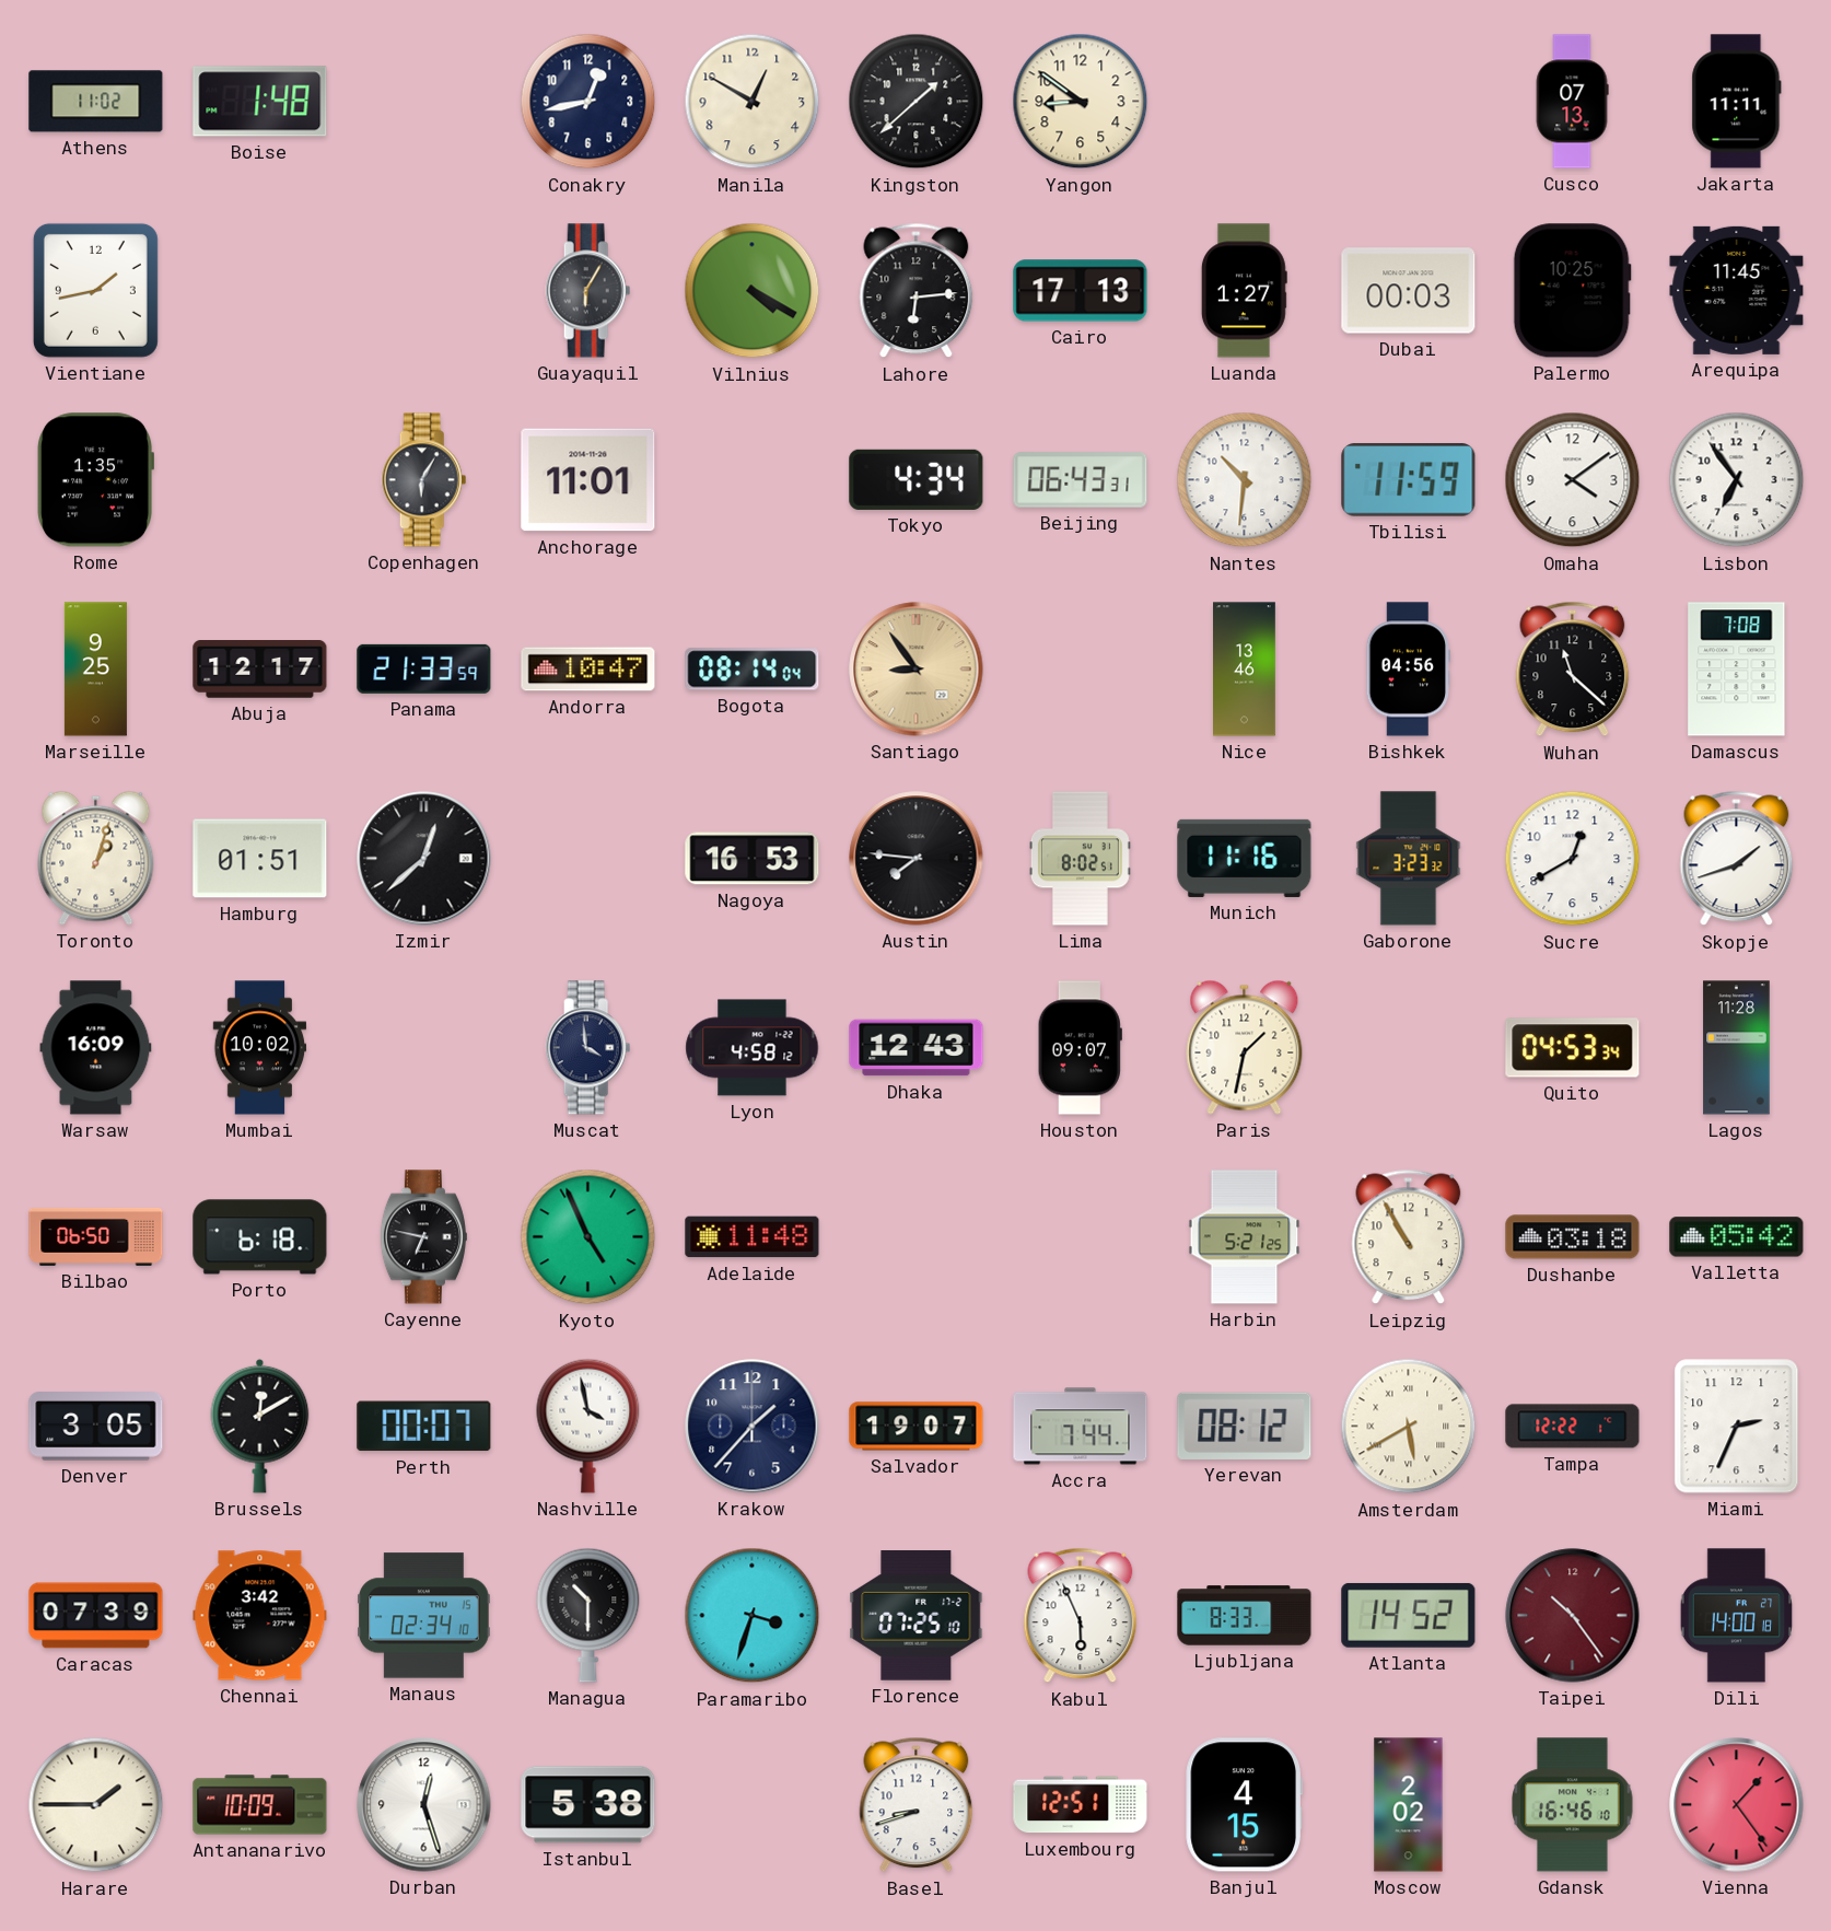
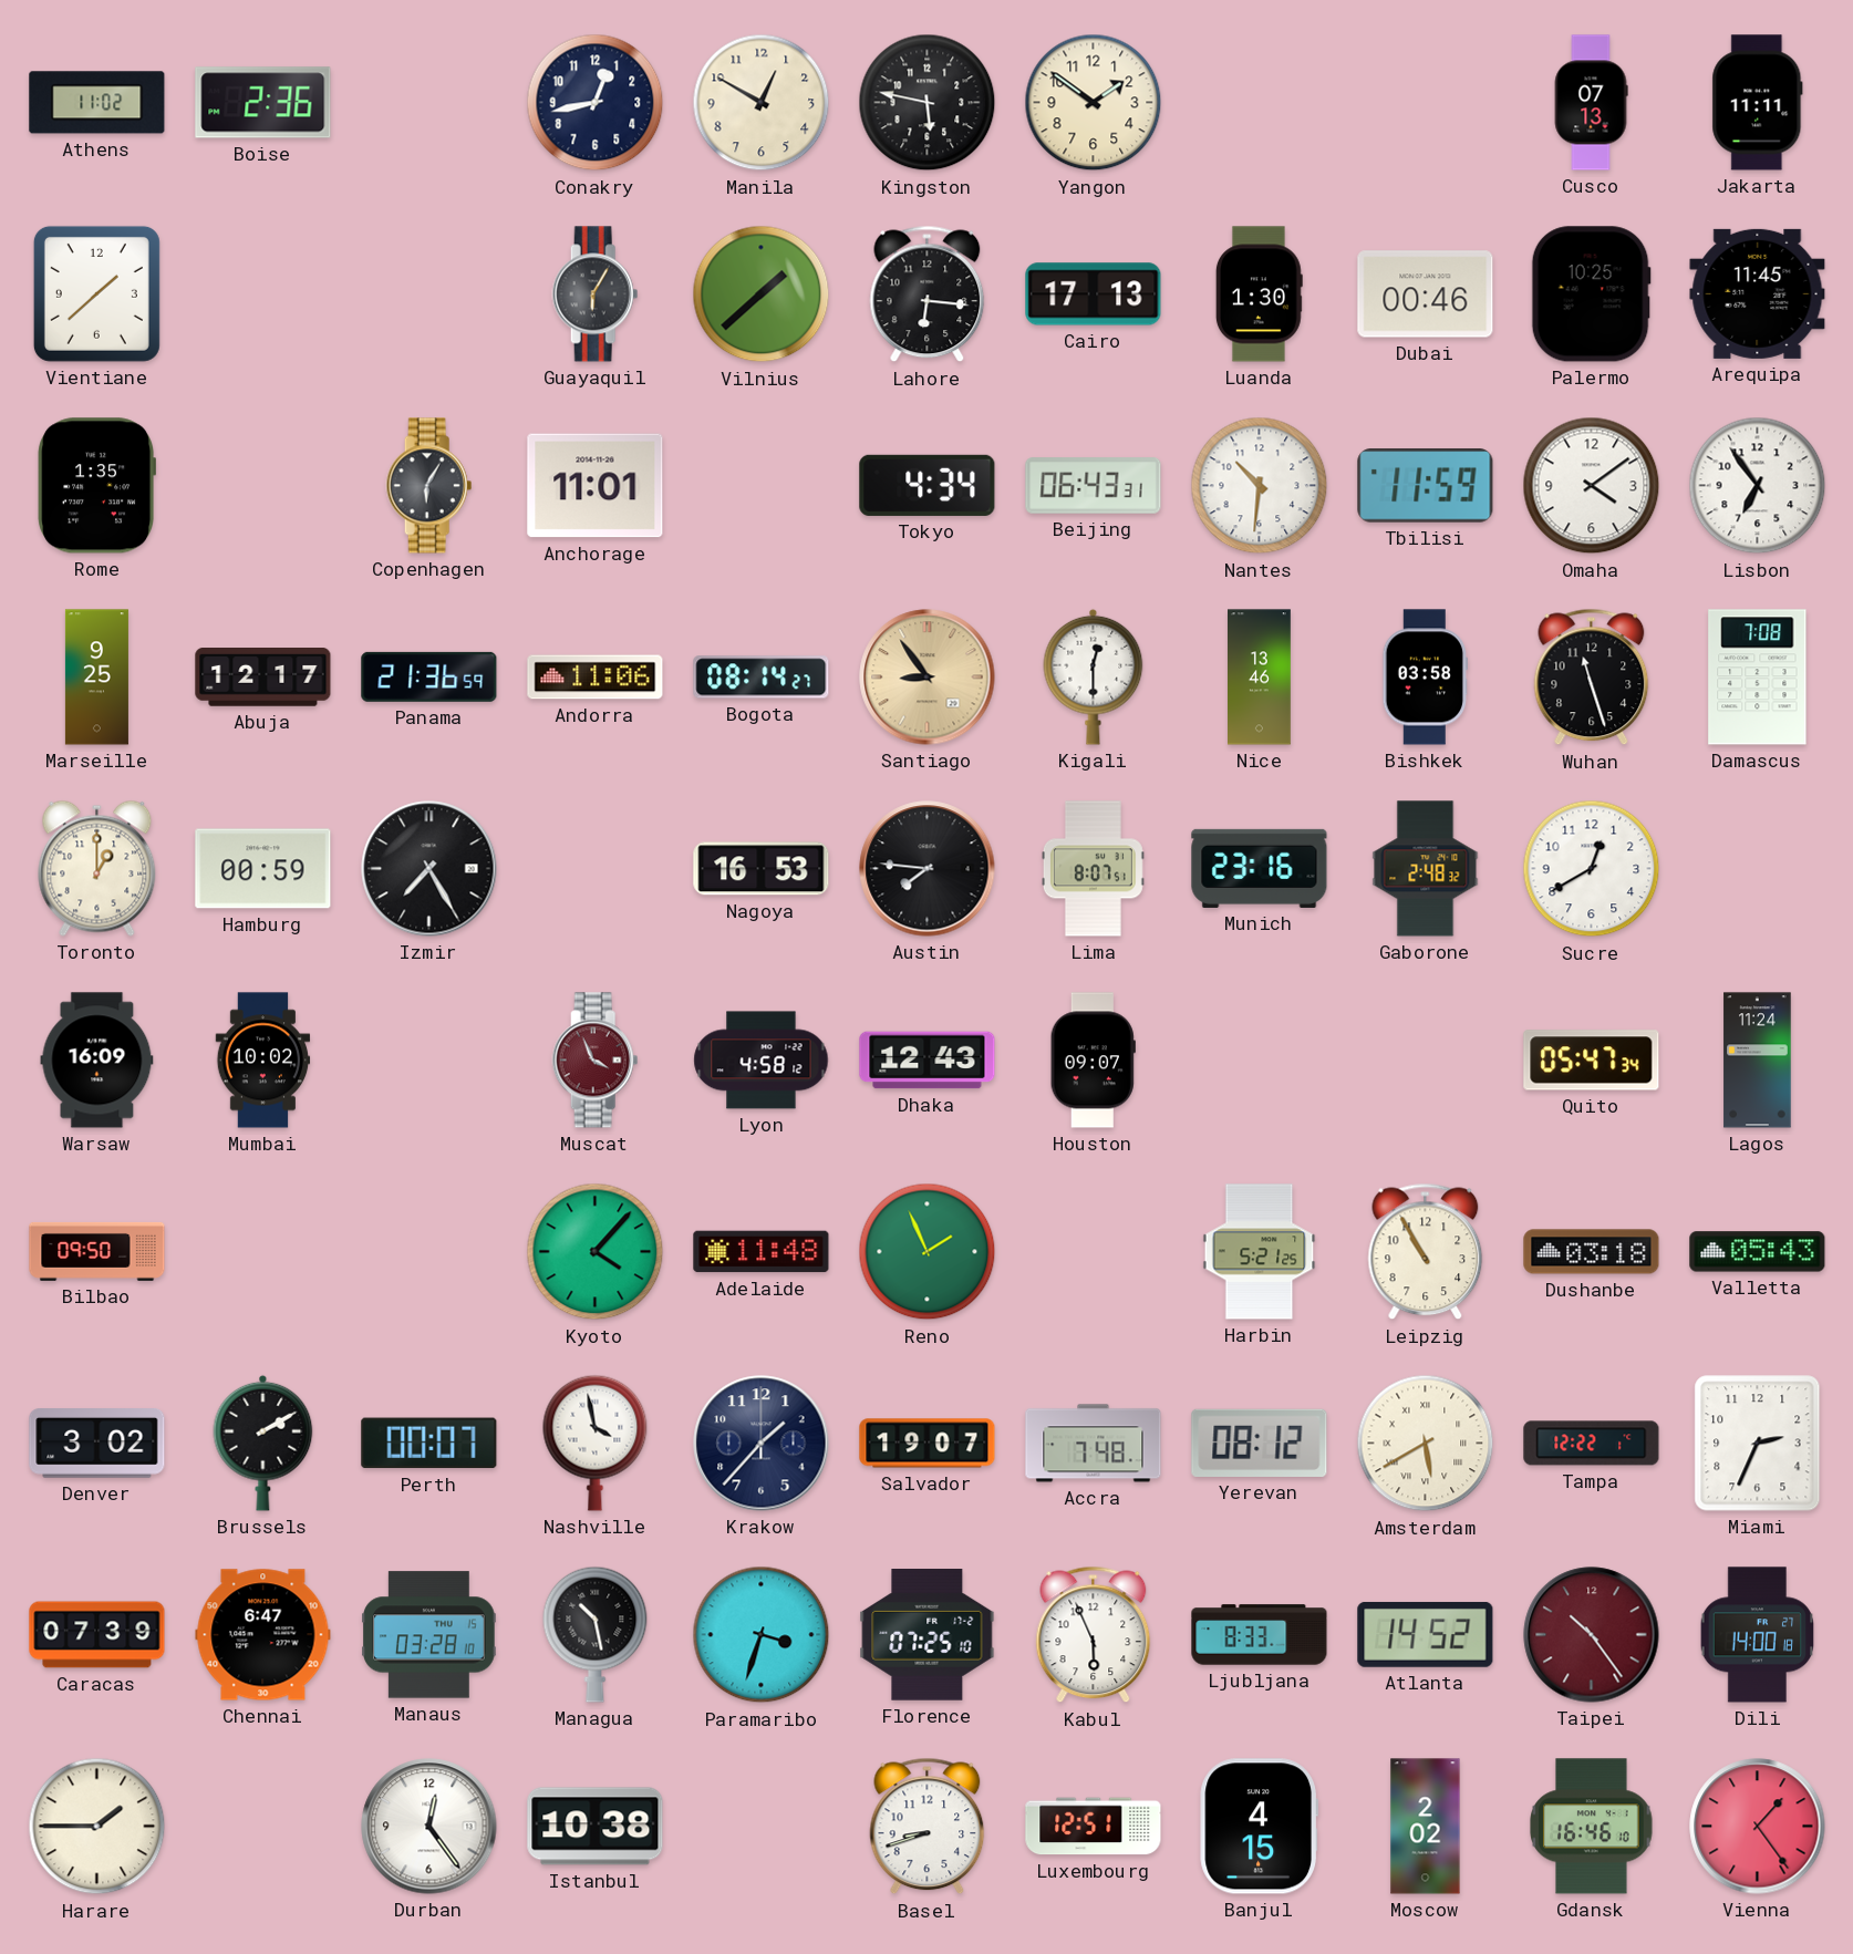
Boise: 1:48 -> 2:36 (263, 103)
Kingston: 1:38 -> 5:47 (928, 103)
Yangon: 8:51 -> 1:51 (1094, 103)
Vientiane: 1:43 -> 1:38 (96, 293)
Vilnius: 4:20 -> 1:38 (762, 294)
Lahore: 6:14 -> 6:16 (928, 294)
Luanda: 1:27 -> 1:30 (1259, 294)
Dubai: 00:03 -> 00:46 (1426, 294)
Panama: 21:33 -> 21:36 (429, 676)
Andorra: 10:47 -> 11:06 (596, 678)
Bogota: 08:14:04 -> 08:14:27 (762, 678)
Kigali: none -> 12:30 (1094, 676)
Bishkek: 04:56 -> 03:58 (1425, 678)
Wuhan: 11:22 -> 11:27 (1592, 678)
Toronto: 1:03 -> 1:00 (97, 868)
Hamburg: 01:51 -> 00:59 (263, 869)
Izmir: 12:38 -> 7:25 (429, 869)
Lima: 8:02 -> 8:07 (1093, 869)
Munich: 11:16 -> 23:16 (1260, 868)
Gaborone: 3:23 -> 2:48 (1426, 869)
Skopje: 1:42 -> none (1737, 859)
Muscat: 3:59 -> 3:56 (596, 1061)
Muscat dial: navy -> burgundy (596, 1061)
Paris: 1:32 -> none (1245, 1047)
Quito: 04:53 -> 05:47 (1592, 1061)
Lagos: 11:28 -> 11:24 (1758, 1061)
Bilbao: 06:50 -> 09:50 (97, 1251)
Porto: 6:18 -> none (260, 1237)
Cayenne: 6:47 -> none (423, 1237)
Kyoto: 4:56 -> 4:07 (596, 1252)
Reno: none -> 1:56 (928, 1252)
Valletta: 05:42 -> 05:43 (1758, 1252)
Denver: 3:05 -> 3:02 (97, 1444)
Brussels: 12:10 -> 2:10 (263, 1443)
Accra: 7:44 -> 7:48 (1094, 1444)
Chennai: 3:42 -> 6:47 (263, 1635)
Manaus: 02:34 -> 03:28 (429, 1635)
Managua: 10:30 -> 10:28 (596, 1634)
Antananarivo: 10:09 -> none (260, 1805)
Durban: 12:27 -> 12:24 (429, 1827)
Istanbul: 5:38 -> 10:38 (596, 1827)
